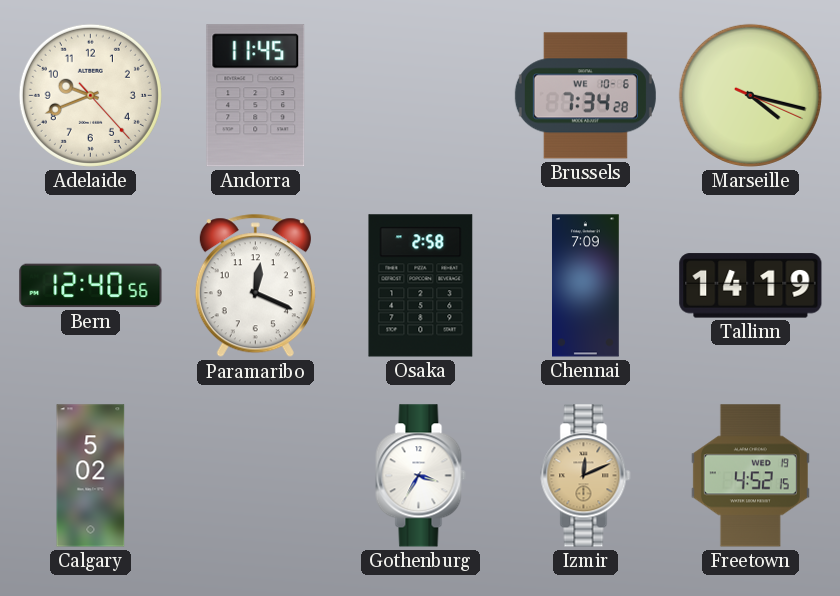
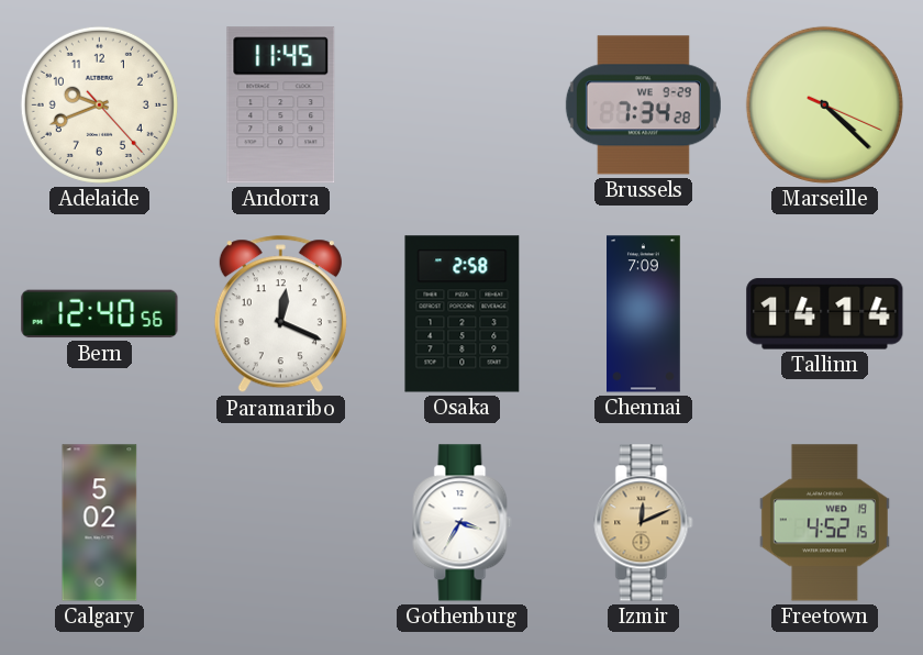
Brussels date: WE 10-6 -> WE 9-29 (643, 106)
Marseille: 4:17 -> 4:22 (824, 104)
Tallinn: 14:19 -> 14:14 (825, 314)
